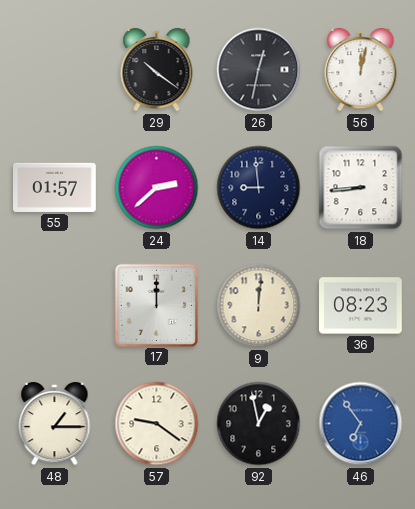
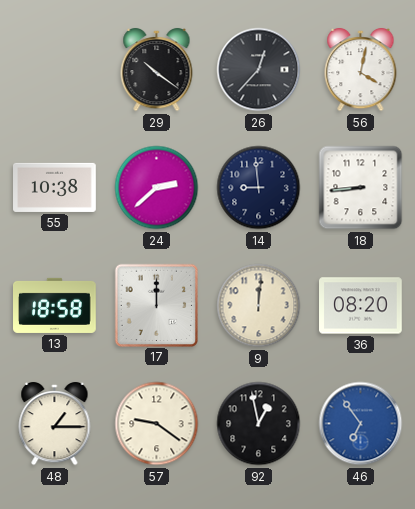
26: 12:32 -> 12:37 (259, 70)
56: 12:02 -> 4:02 (361, 70)
55: 01:57 -> 10:38 (55, 187)
13: none -> 18:58 (55, 305)
36: 08:23 -> 08:20 (361, 306)
